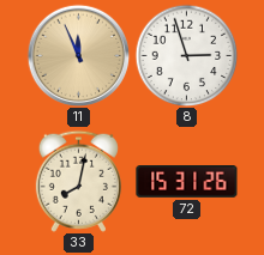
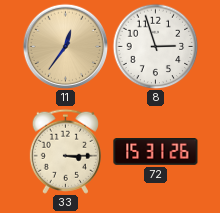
11: 11:56 -> 12:36 (65, 46)
33: 8:02 -> 3:15 (65, 151)
